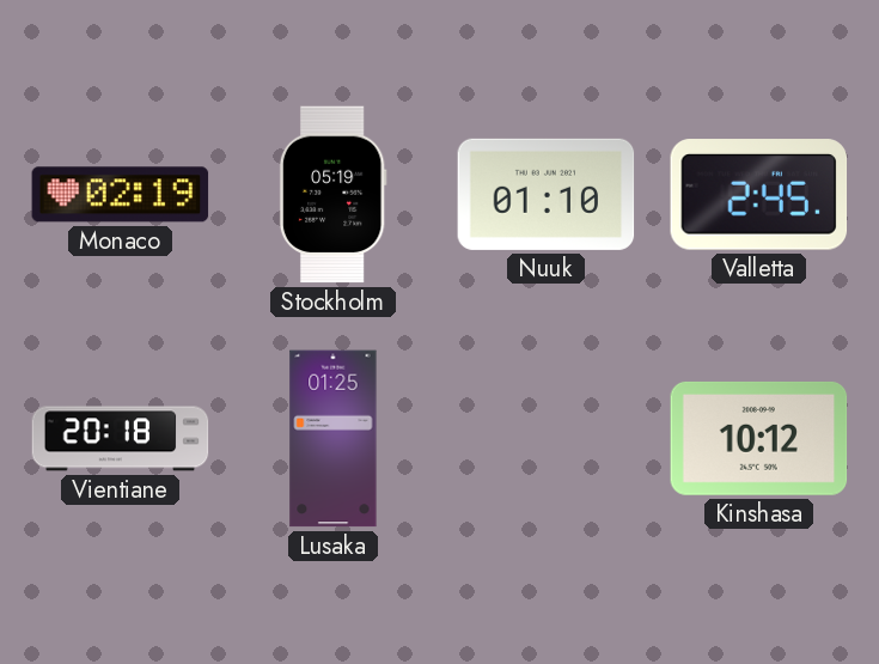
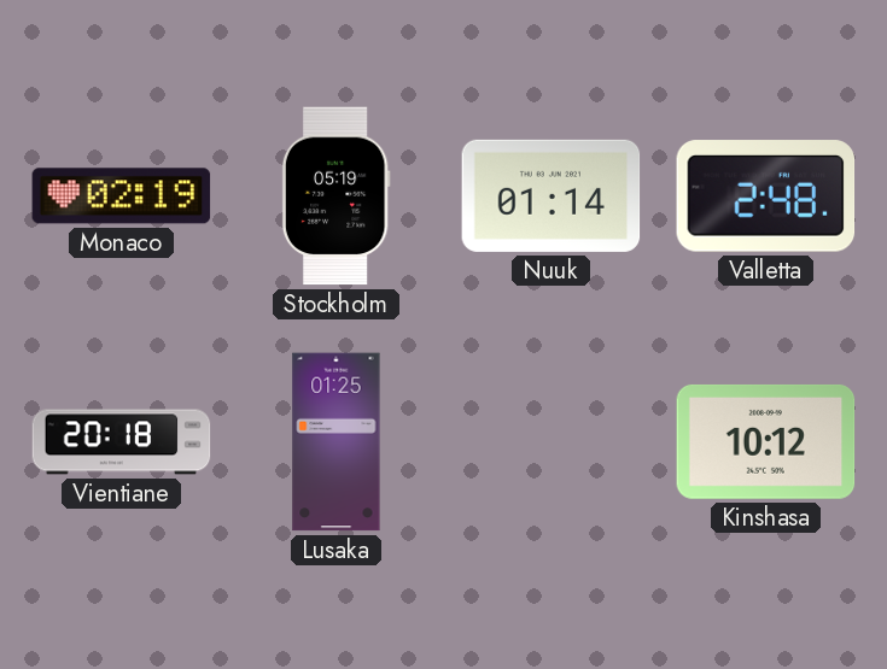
Nuuk: 01:10 -> 01:14 (552, 195)
Valletta: 2:45 -> 2:48 (766, 196)
